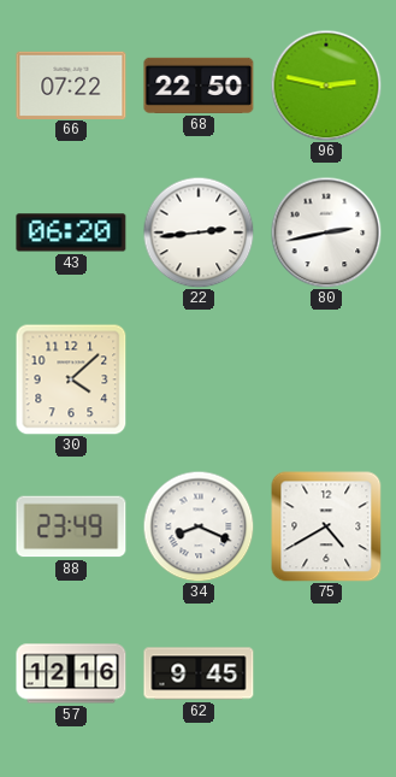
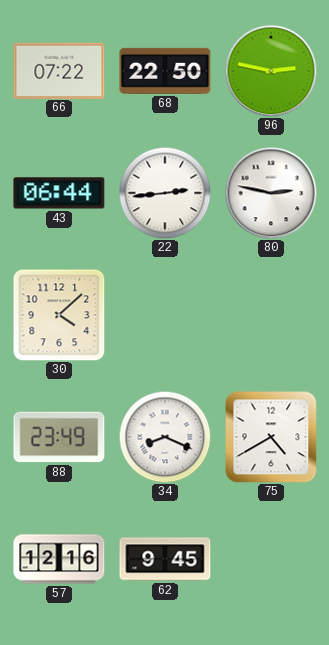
43: 06:20 -> 06:44 (59, 193)
80: 2:43 -> 2:47 (271, 193)
